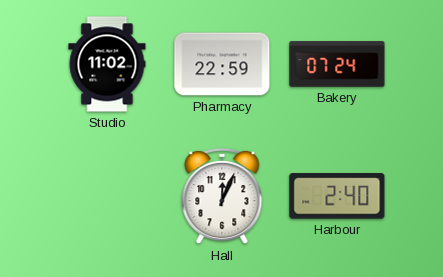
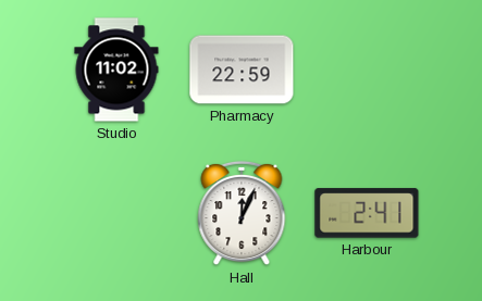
Bakery: 07:24 -> none (337, 64)
Harbour: 2:40 -> 2:41 (367, 213)
